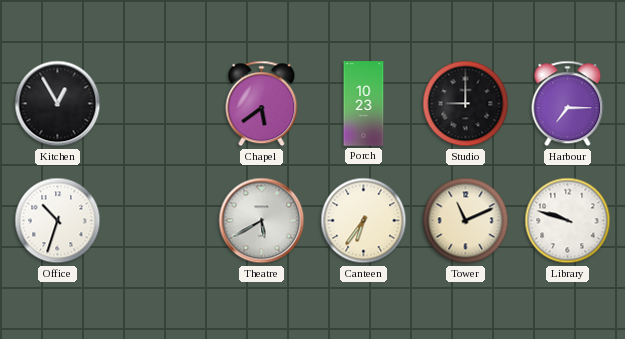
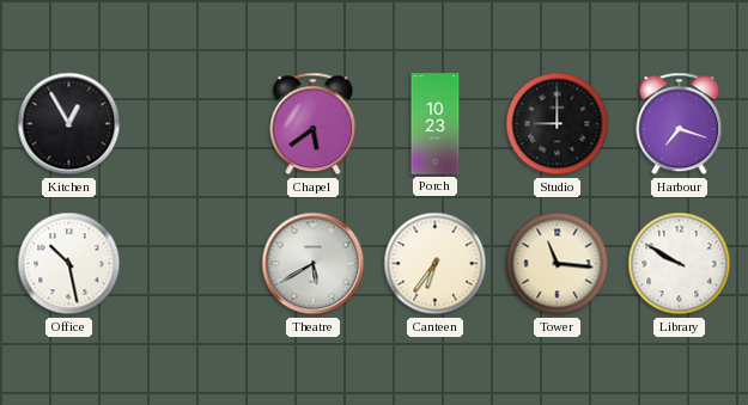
Harbour: 7:15 -> 7:18 (680, 124)
Office: 10:33 -> 10:28 (69, 264)
Tower: 11:11 -> 11:16 (558, 264)
Library: 9:48 -> 9:50 (680, 264)
